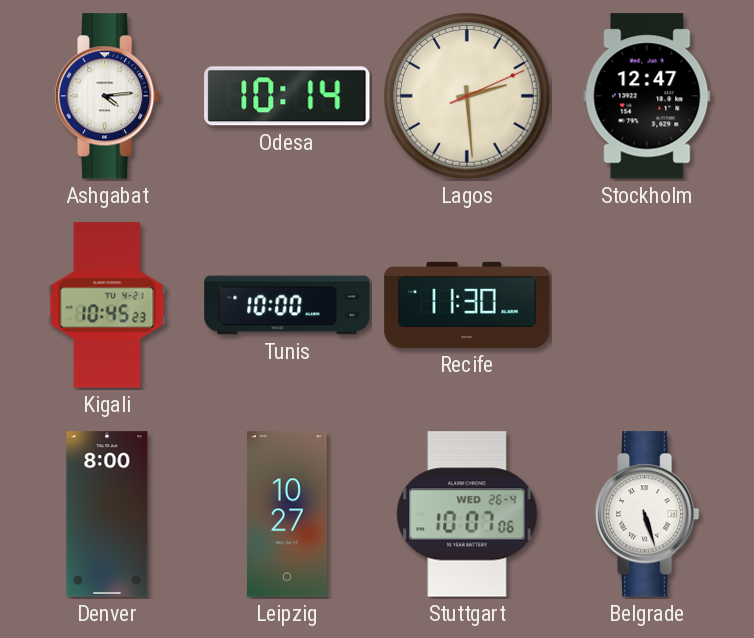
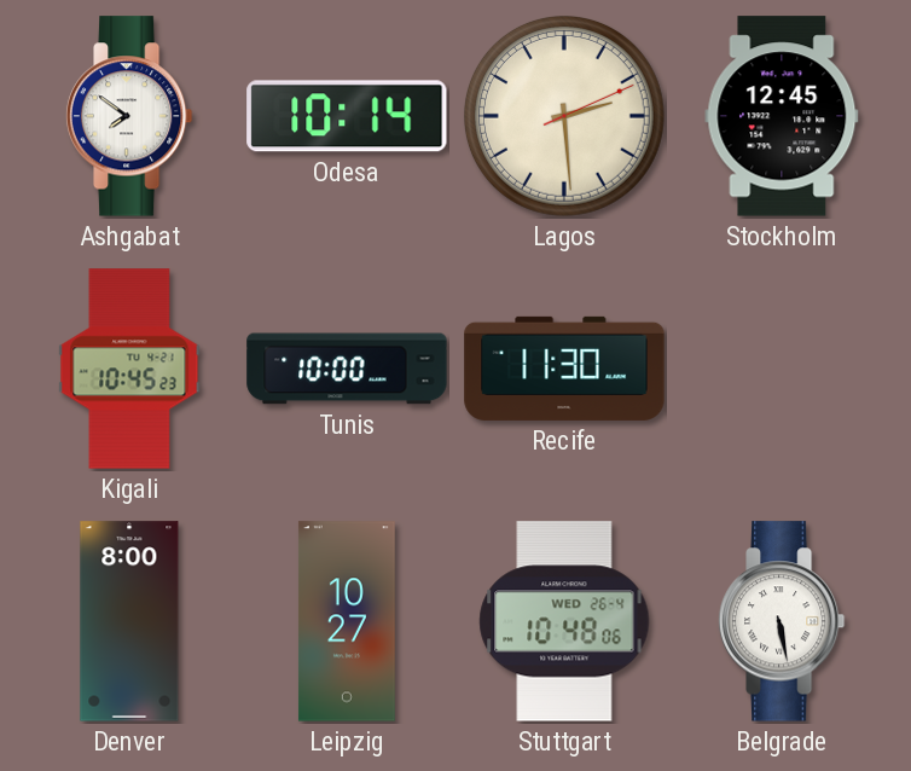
Ashgabat: 4:14 -> 7:51 (129, 116)
Stockholm: 12:47 -> 12:45 (782, 116)
Stuttgart: 10:07 -> 10:48 (564, 621)
Belgrade: 5:27 -> 5:28 (782, 621)
